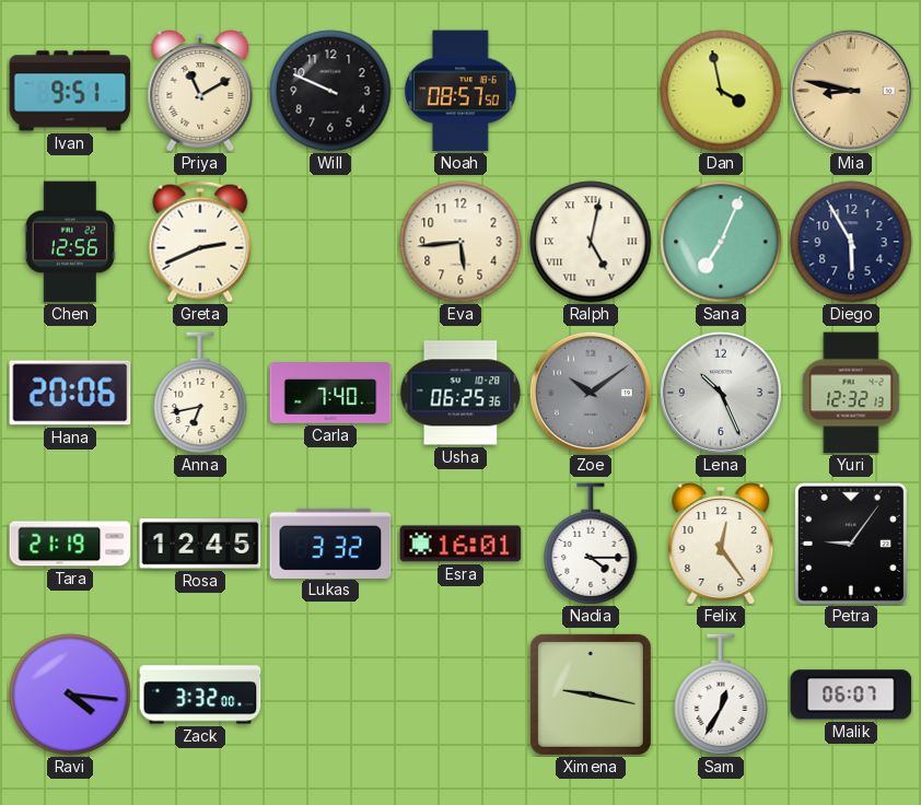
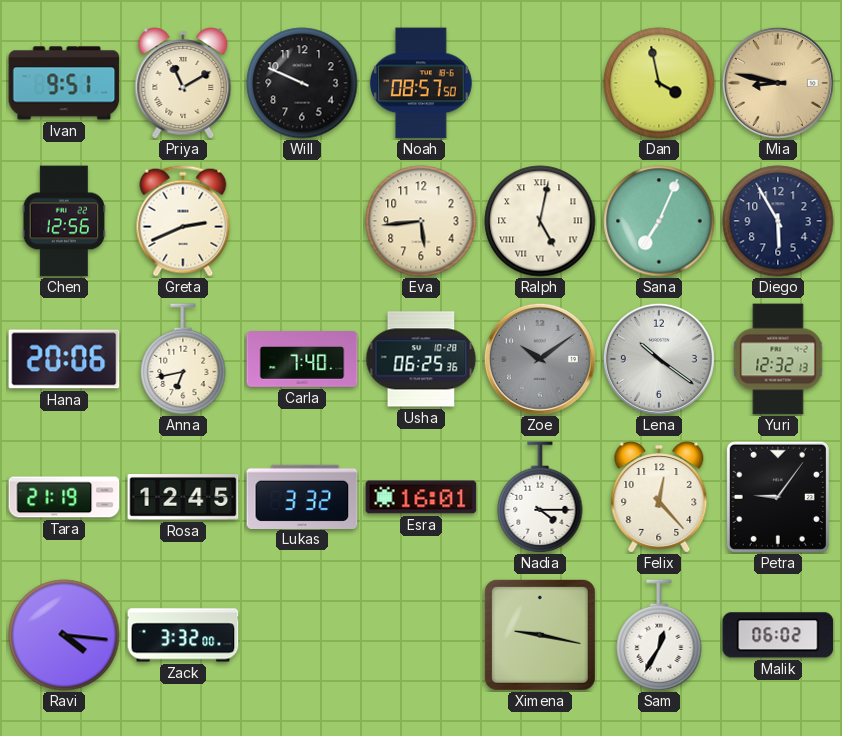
Lena: 10:26 -> 10:21 (659, 359)
Felix: 12:24 -> 12:23 (659, 497)
Malik: 06:07 -> 06:02 (778, 635)
